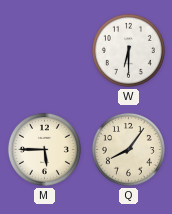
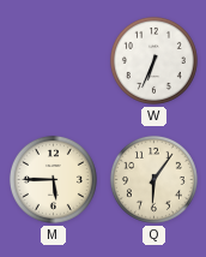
W: 6:30 -> 6:34 (153, 60)
Q: 8:06 -> 6:06 (153, 179)
